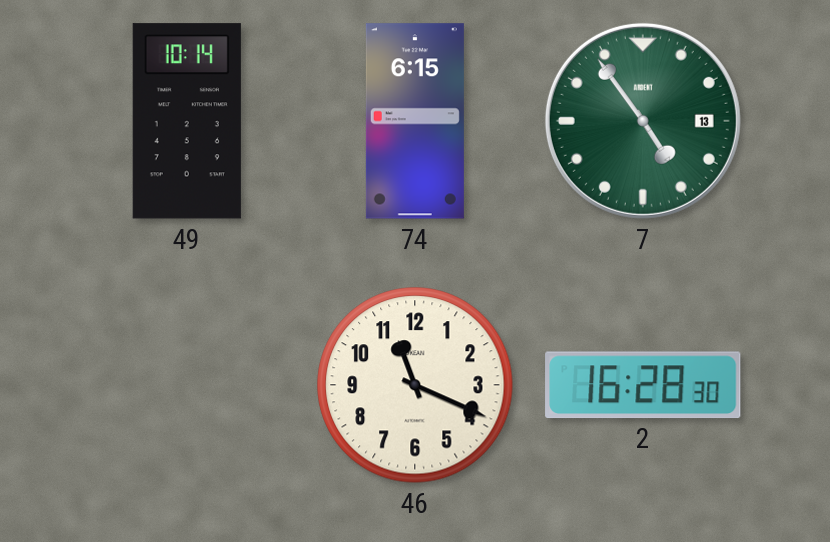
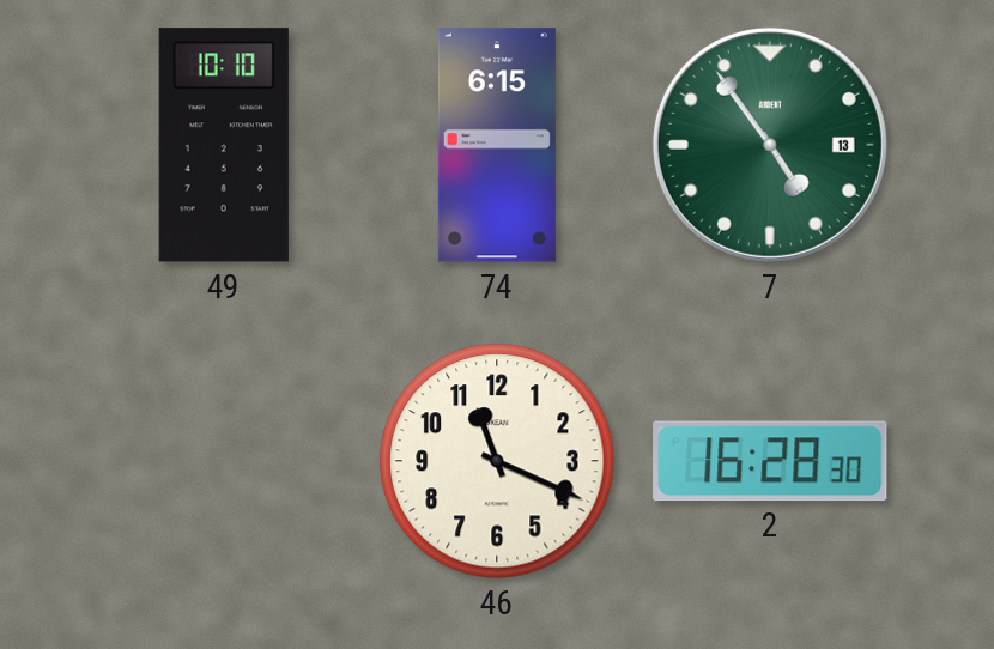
49: 10:14 -> 10:10 (224, 145)
